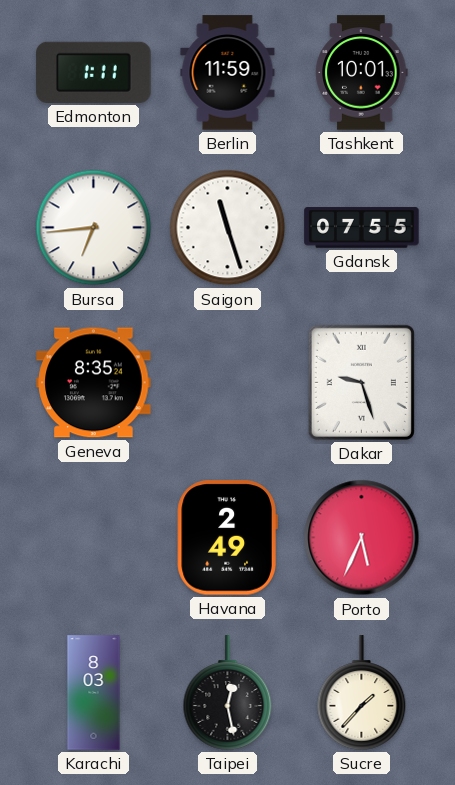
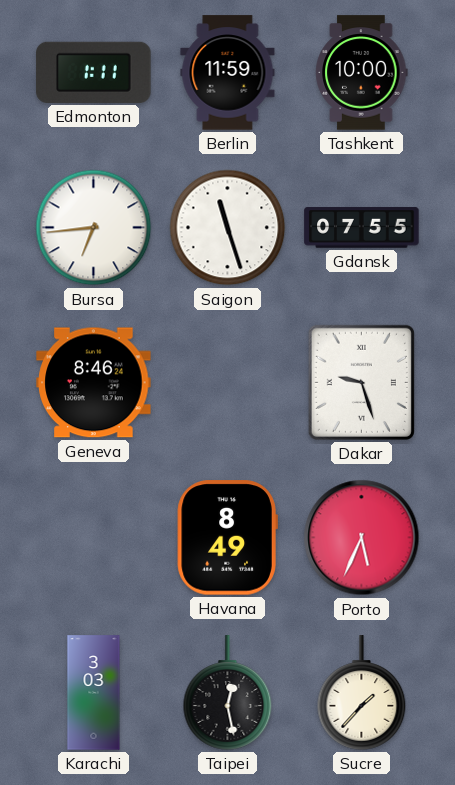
Tashkent: 10:01 -> 10:00 (362, 73)
Geneva: 8:35 -> 8:46 (94, 383)
Havana: 2:49 -> 8:49 (227, 538)
Karachi: 8:03 -> 3:03 (94, 693)
